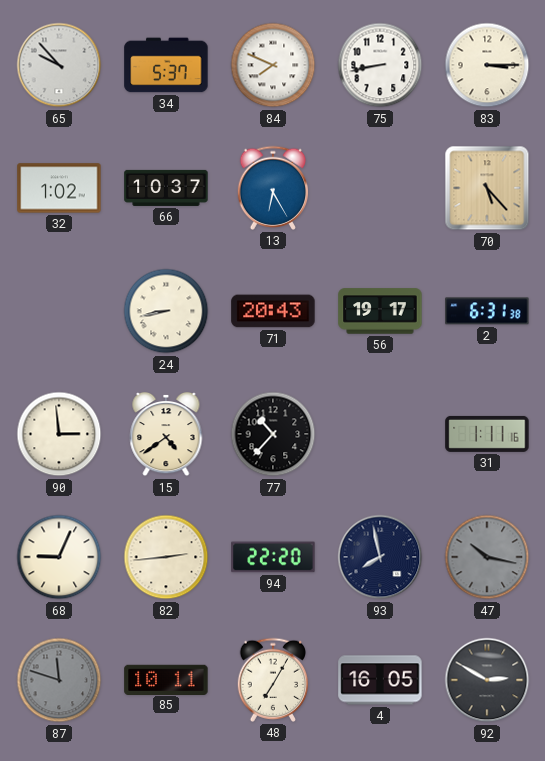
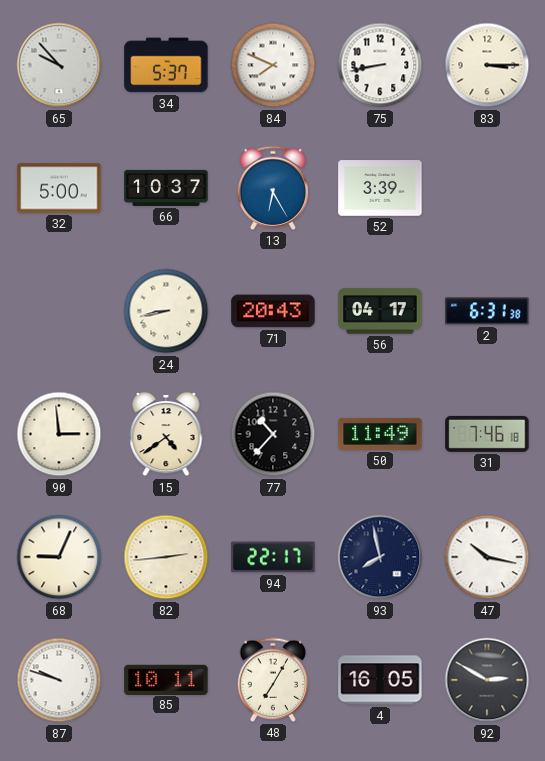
32: 1:02 -> 5:00 (59, 188)
52: none -> 3:39 (380, 188)
70: 5:23 -> none (487, 188)
56: 19:17 -> 04:17 (380, 311)
50: none -> 11:49 (380, 434)
31: 1:11 -> 7:46 (487, 434)
94: 22:20 -> 22:17 (273, 557)
47 dial: grey -> white (487, 557)
87: 11:48 -> 9:48 (59, 680)
87 dial: grey -> white (59, 680)
